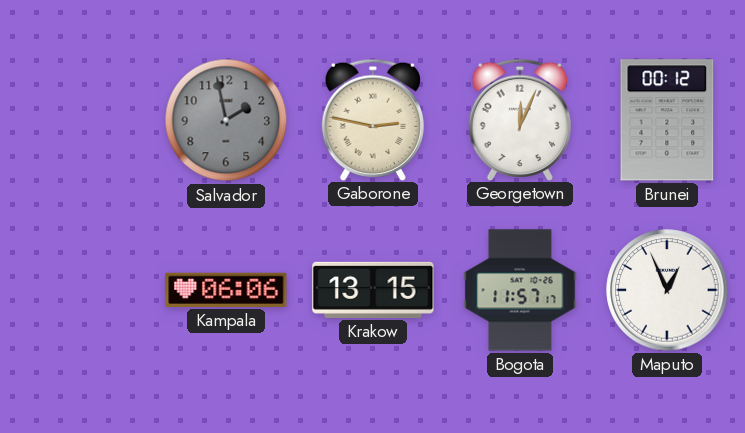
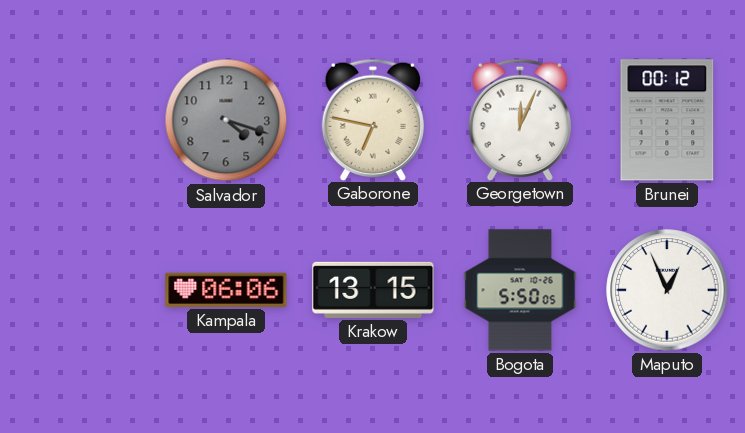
Salvador: 1:58 -> 4:18 (226, 120)
Gaborone: 2:47 -> 6:47 (372, 119)
Bogota: 11:57 -> 5:50 (520, 290)
